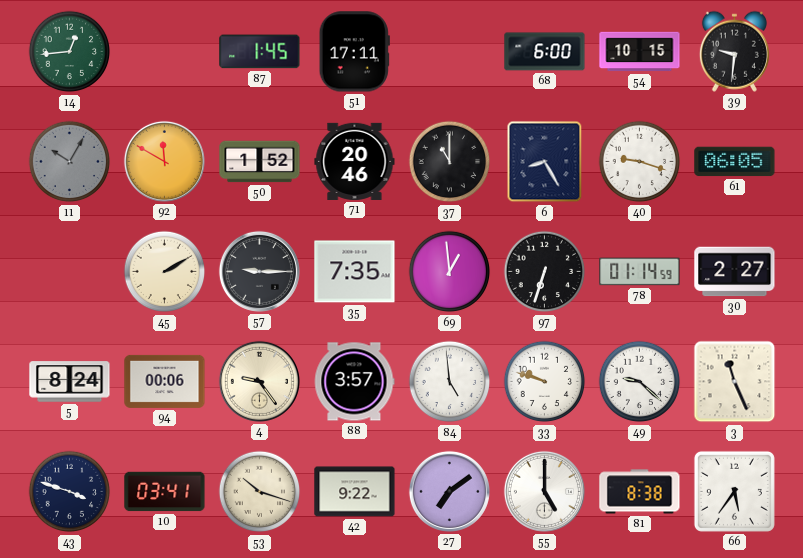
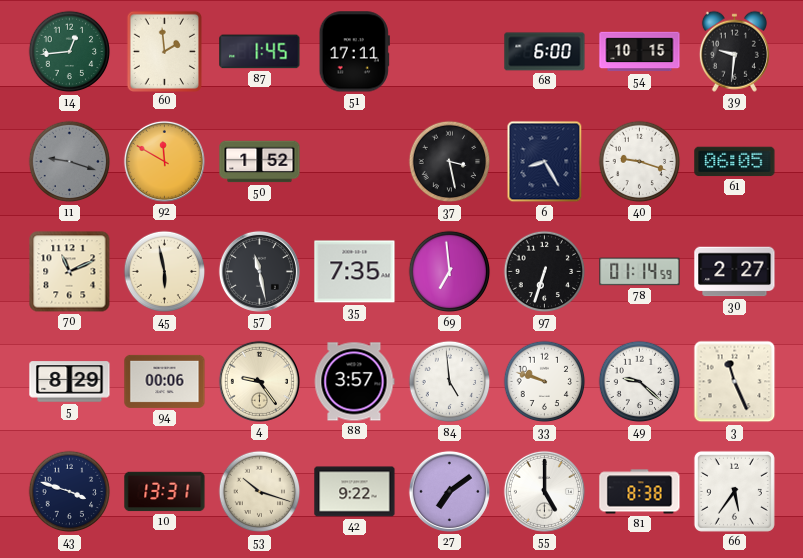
60: none -> 1:59 (164, 51)
11: 10:05 -> 9:18 (70, 162)
71: 20:46 -> none (355, 161)
37: 11:00 -> 3:28 (450, 162)
70: none -> 11:11 (70, 272)
45: 2:10 -> 5:58 (165, 272)
57: 9:15 -> 11:28 (259, 271)
69: 12:59 -> 6:59 (450, 272)
5: 8:24 -> 8:29 (70, 382)
10: 03:41 -> 13:31 (165, 492)
